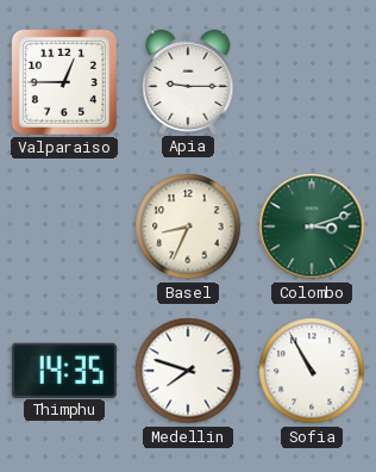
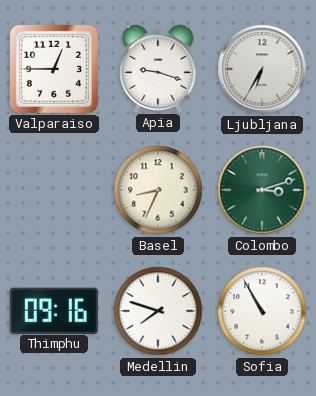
Apia: 9:15 -> 9:18 (158, 68)
Ljubljana: none -> 6:35 (262, 69)
Thimphu: 14:35 -> 09:16 (54, 310)
